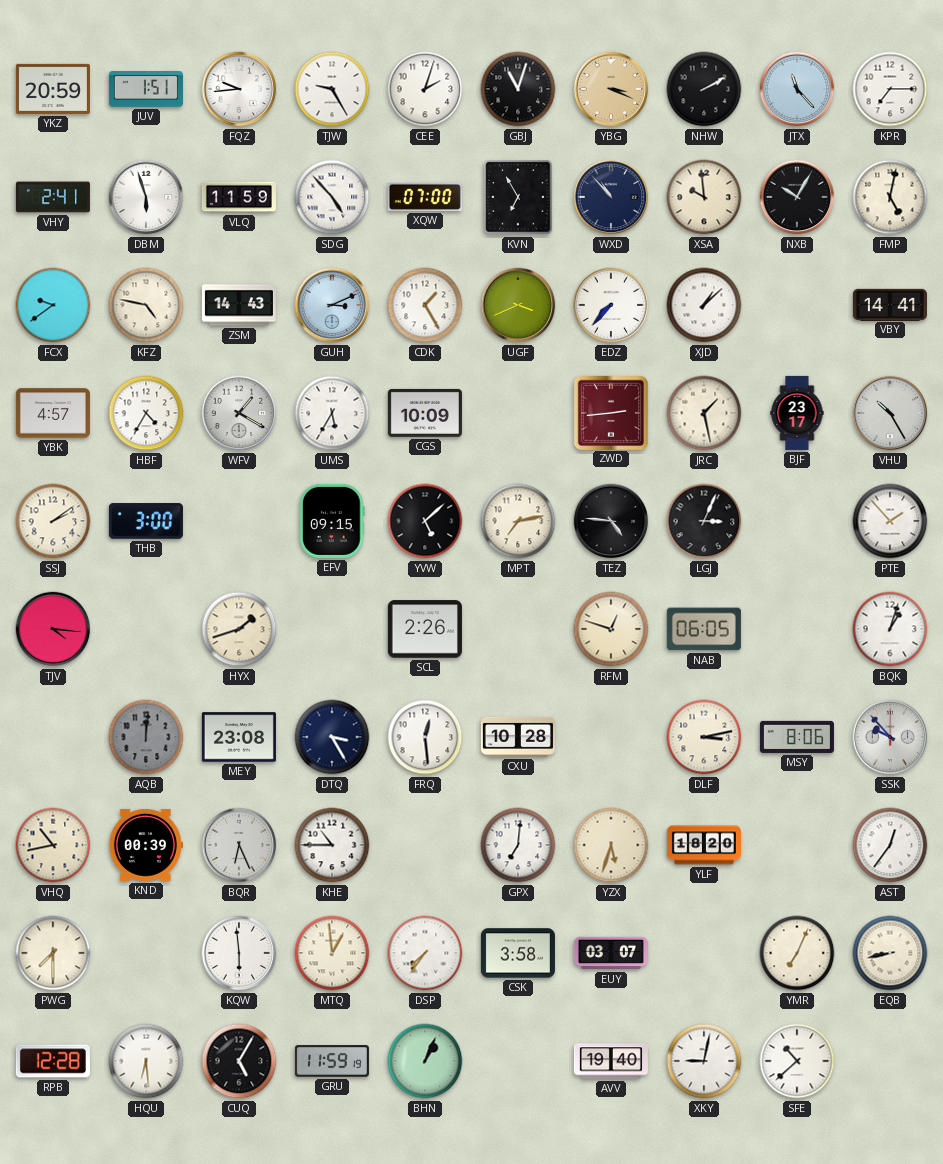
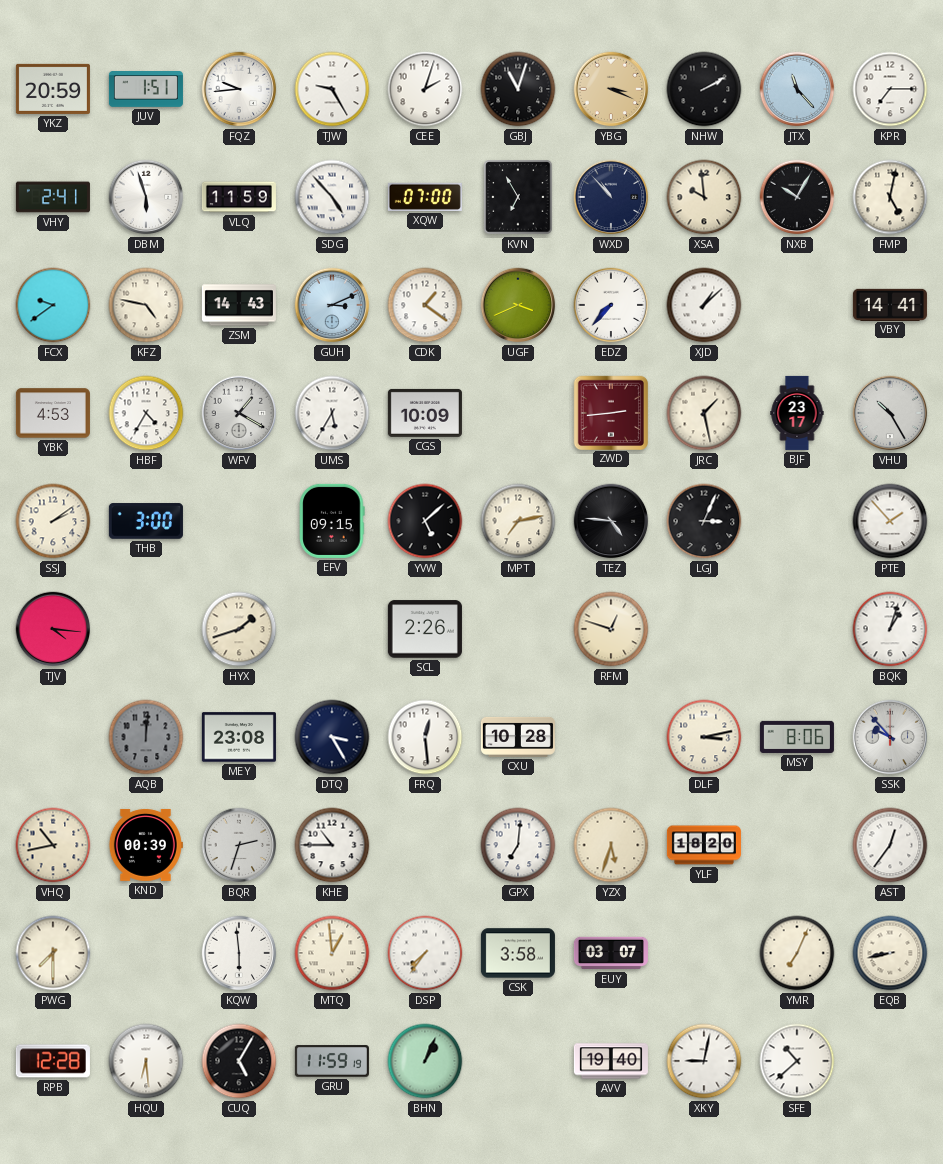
CDK: 1:25 -> 1:21 (425, 305)
YBK: 4:57 -> 4:53 (53, 413)
NAB: 06:05 -> none (704, 629)
BQR: 6:26 -> 2:33 (239, 845)
